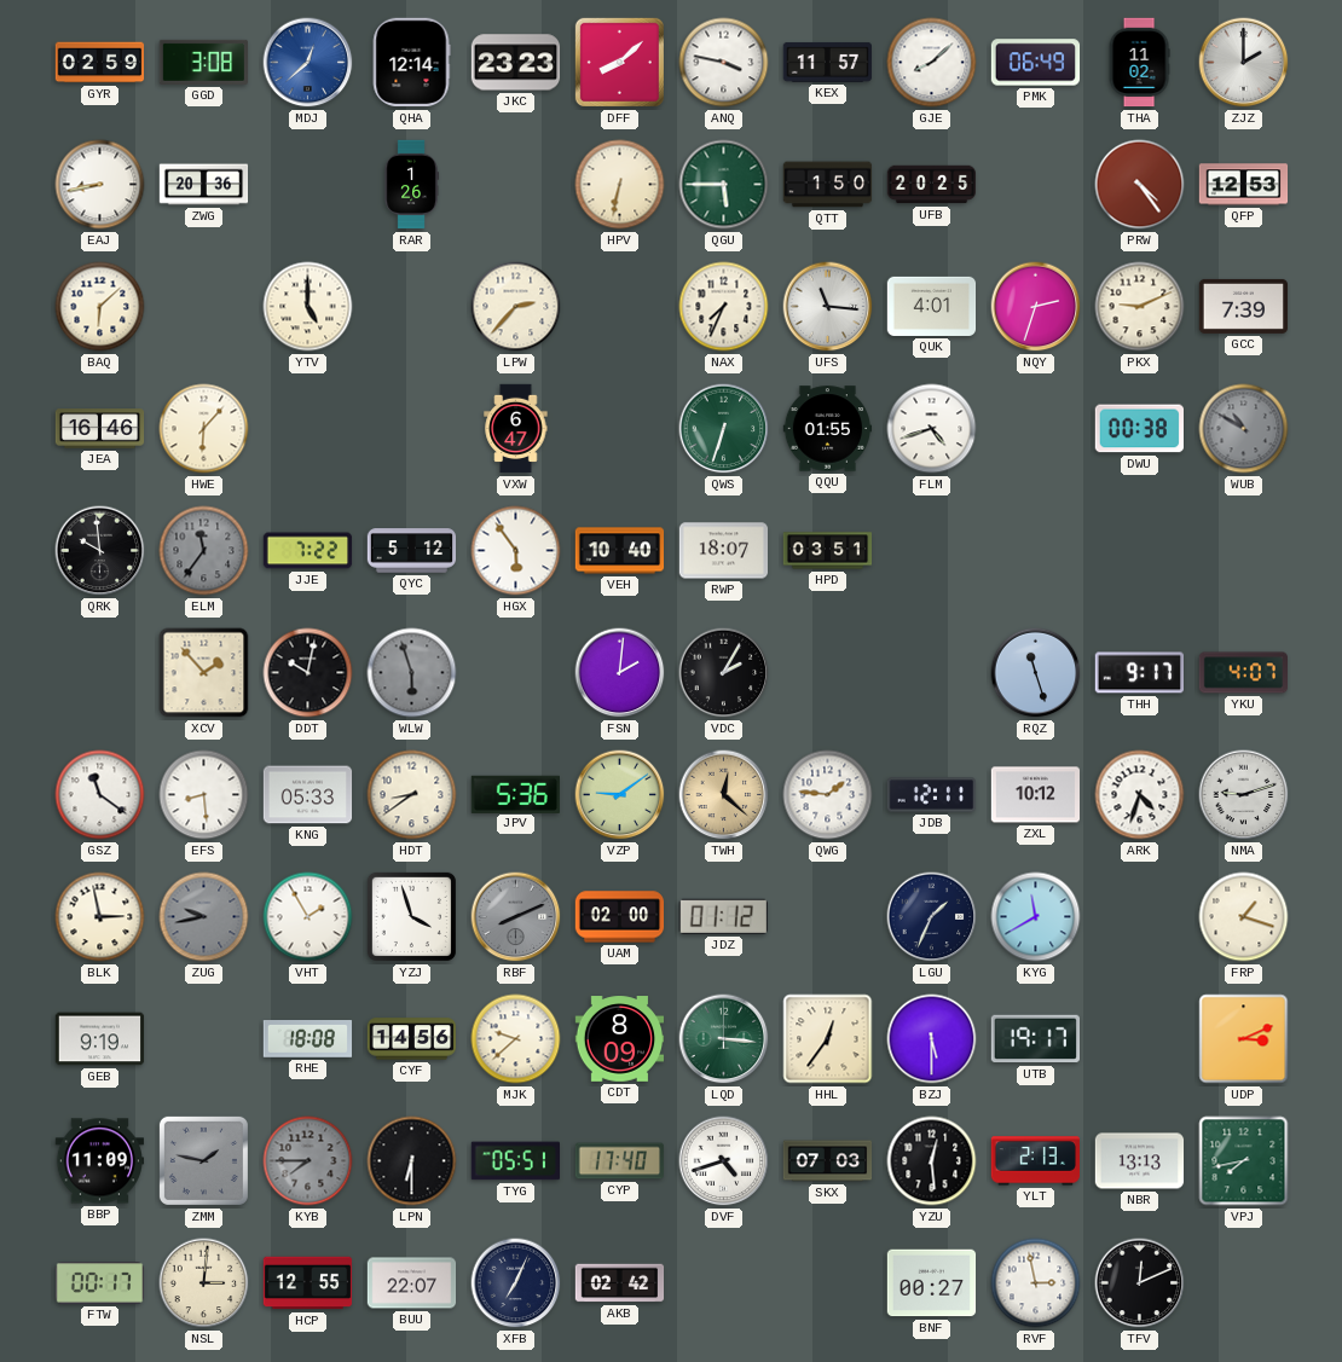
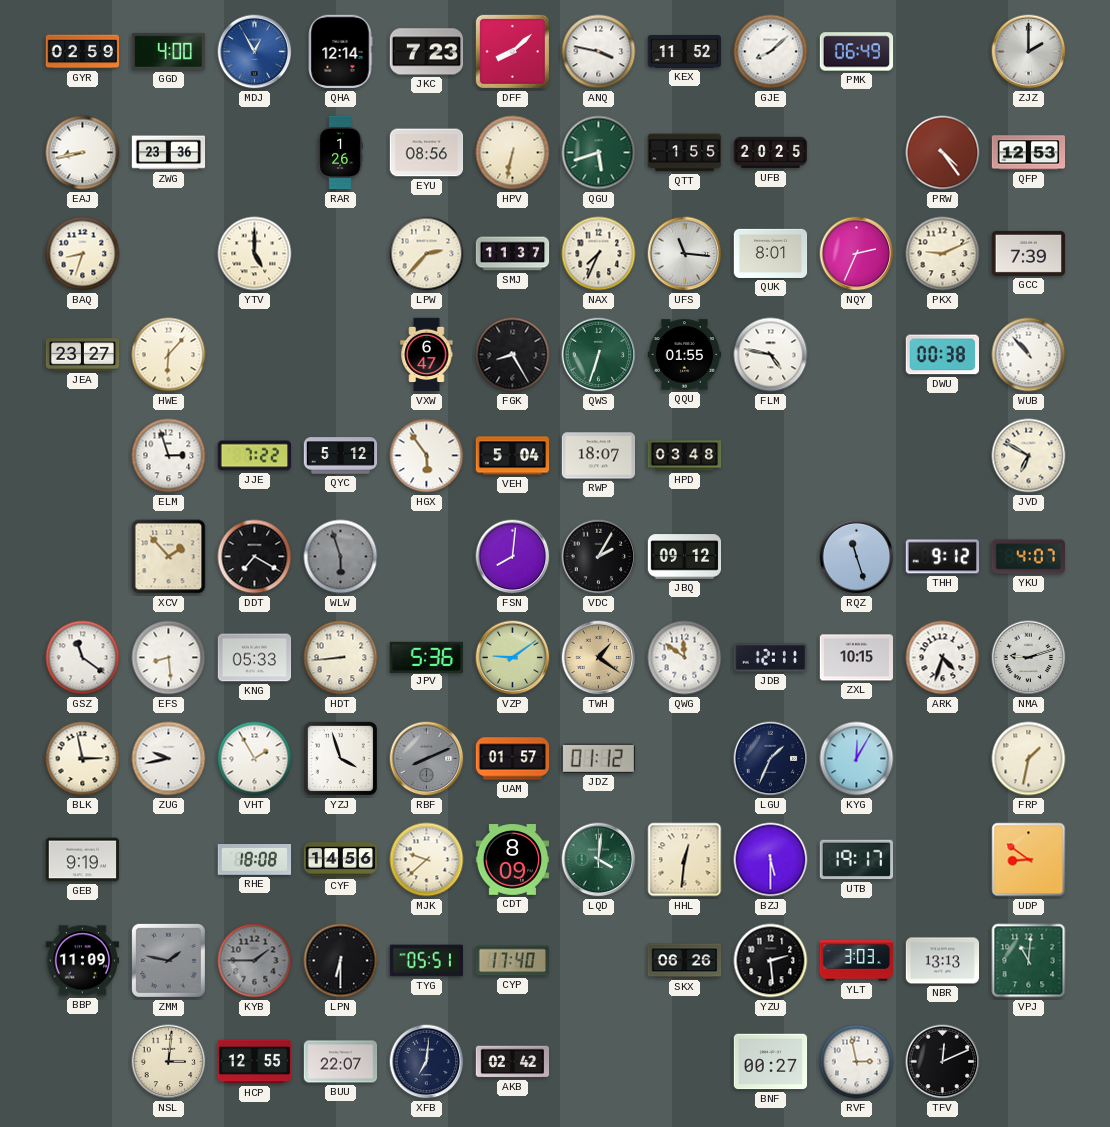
GGD: 3:08 -> 4:00 (168, 51)
MDJ: 12:38 -> 12:55 (255, 52)
JKC: 23:23 -> 7:23 (427, 52)
KEX: 11:57 -> 11:52 (685, 51)
THA: 11:02 -> none (1139, 63)
ZWG: 20:36 -> 23:36 (169, 153)
EYU: none -> 08:56 (427, 153)
QGU: 5:45 -> 5:42 (599, 153)
QTT: 1:50 -> 1:55 (685, 153)
BAQ: 6:08 -> 8:33 (83, 254)
SMJ: none -> 11:37 (513, 254)
QUK: 4:01 -> 8:01 (771, 253)
NQY: 2:33 -> 2:34 (857, 254)
JEA: 16:46 -> 23:27 (83, 355)
FGK: none -> 8:25 (513, 355)
FLM: 4:42 -> 4:47 (771, 355)
WUB: 10:50 -> 10:53 (1029, 355)
WUB dial: grey -> white (1029, 355)
QRK: 9:59 -> none (100, 551)
ELM: 11:36 -> 2:57 (169, 456)
ELM dial: grey -> white (169, 456)
VEH: 10:40 -> 5:04 (513, 456)
HPD: 03:51 -> 03:48 (685, 456)
JVD: none -> 6:50 (1029, 456)
DDT: 10:02 -> 7:20 (255, 557)
FSN: 2:01 -> 8:01 (513, 557)
JBQ: none -> 09:12 (685, 557)
THH: 9:17 -> 9:12 (942, 557)
HDT: 8:39 -> 8:44 (341, 658)
TWH: 12:22 -> 1:21 (599, 658)
QWG: 1:46 -> 11:51 (685, 658)
ZXL: 10:12 -> 10:15 (857, 658)
ZUG dial: grey -> white (169, 759)
UAM: 02:00 -> 01:57 (513, 759)
KYG: 11:40 -> 12:05 (857, 759)
FRP: 1:18 -> 1:32 (1029, 759)
LQD: 3:16 -> 4:01 (599, 860)
HHL: 12:36 -> 12:31 (685, 860)
UDP: 3:11 -> 8:51 (1029, 860)
KYB: 7:45 -> 1:45 (255, 961)
DVF: 4:42 -> none (724, 1161)
SKX: 07:03 -> 06:26 (685, 961)
YZU: 12:29 -> 2:29 (771, 961)
YLT: 2:13 -> 3:03 (856, 961)
VPJ: 7:43 -> 11:01 (1029, 961)
FTW: 00:17 -> none (100, 1283)
XFB: 7:04 -> 7:01 (427, 1062)
